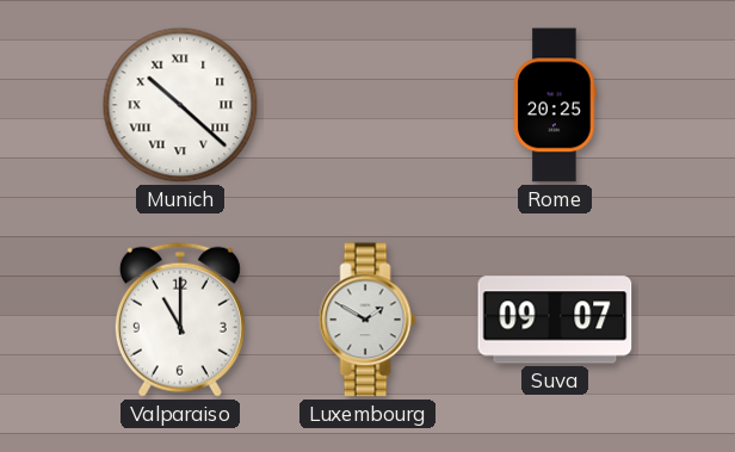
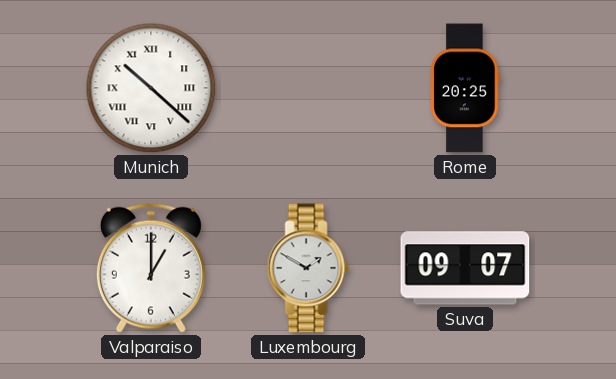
Valparaiso: 11:00 -> 1:00 (151, 268)
